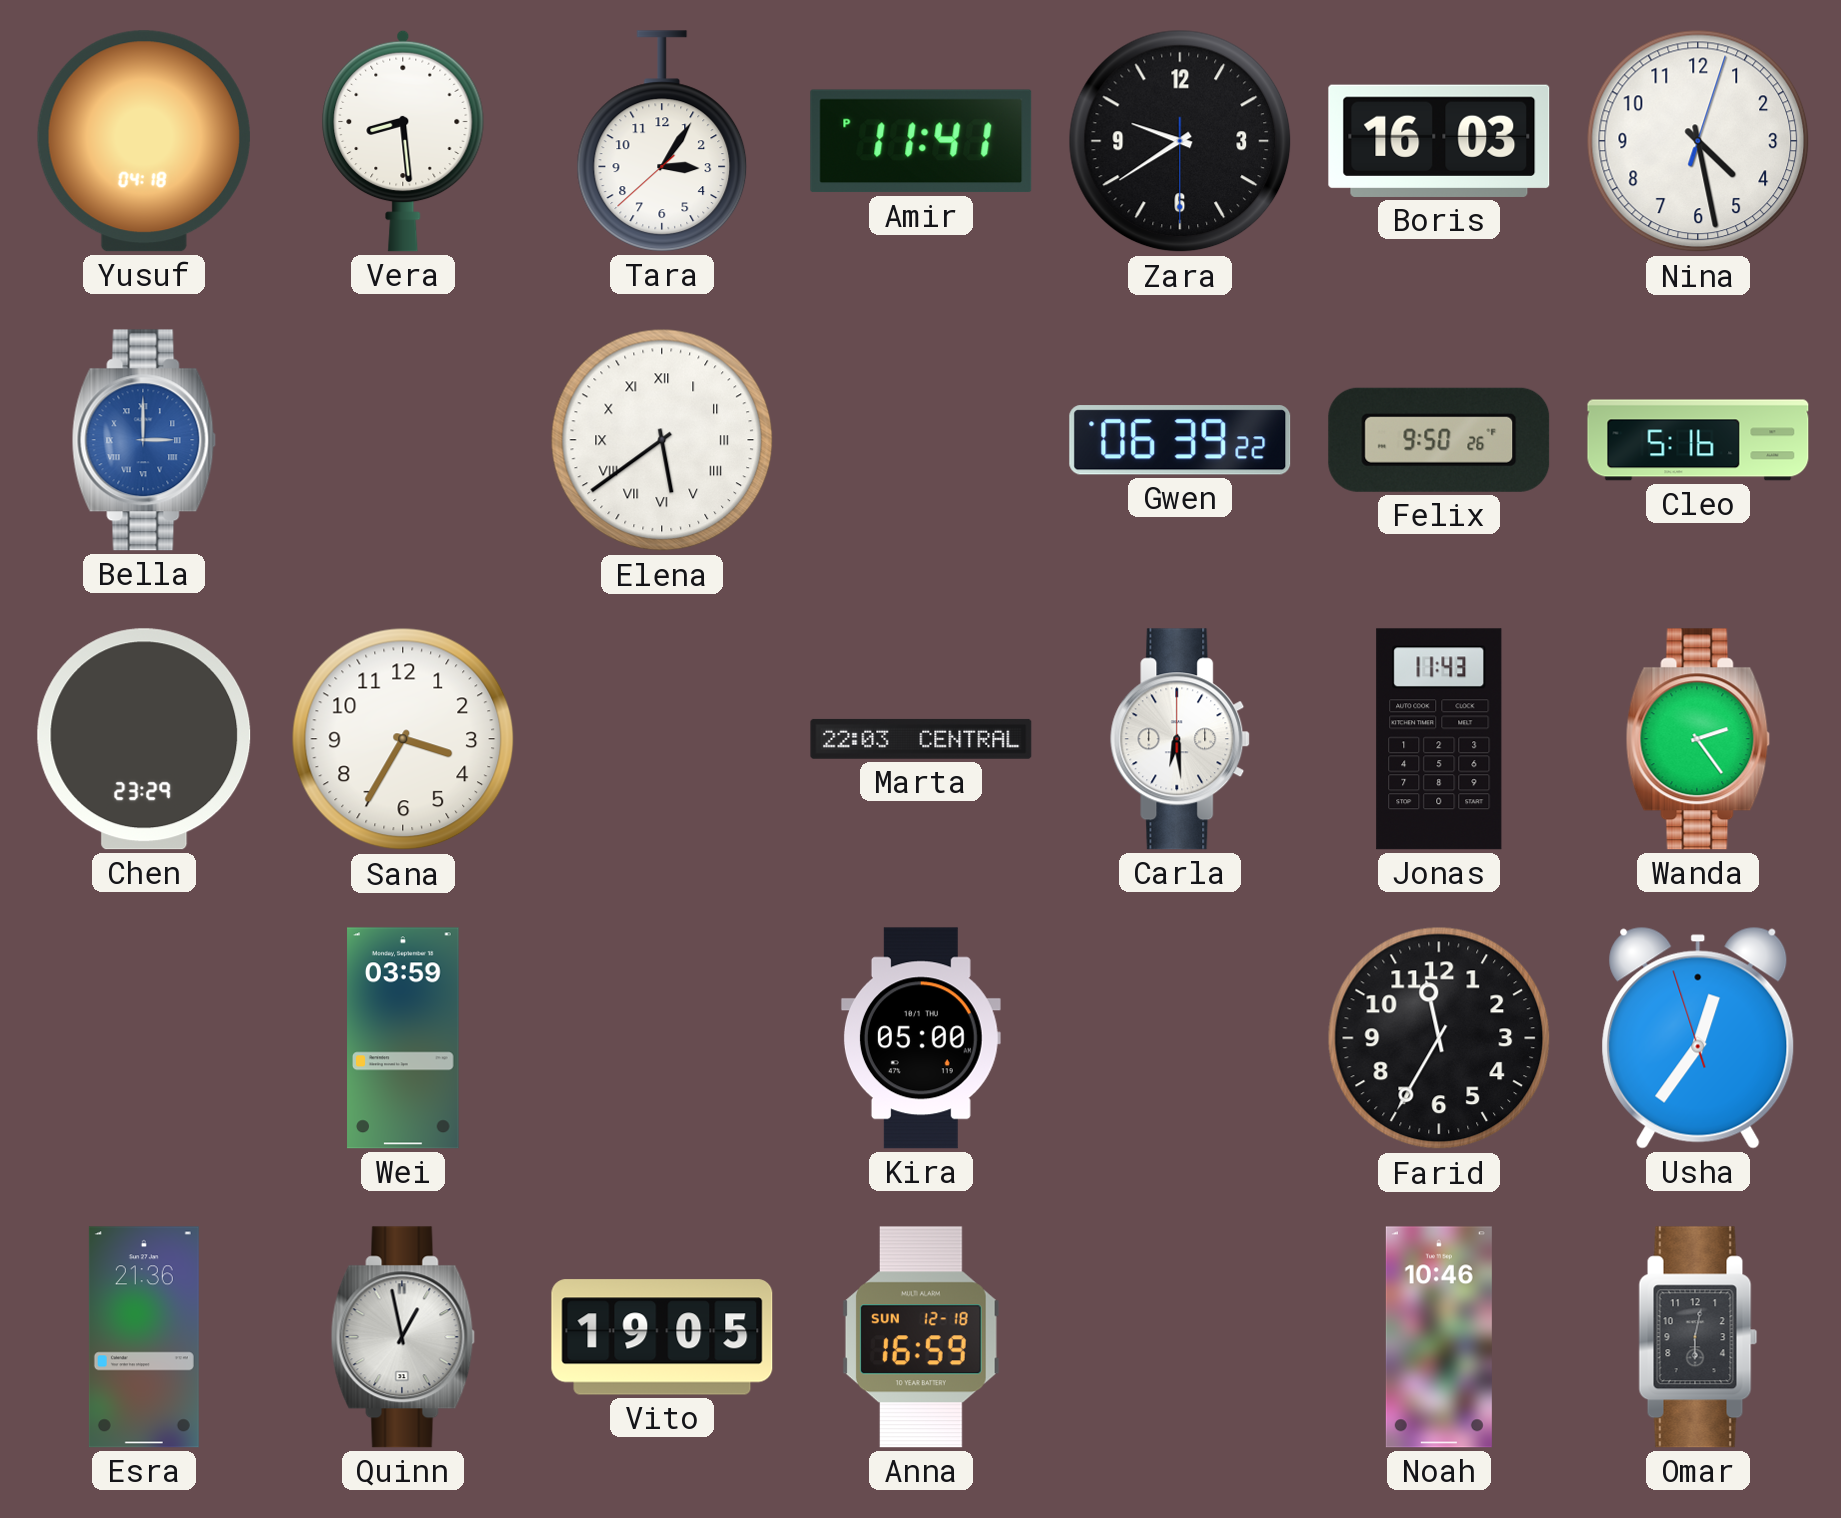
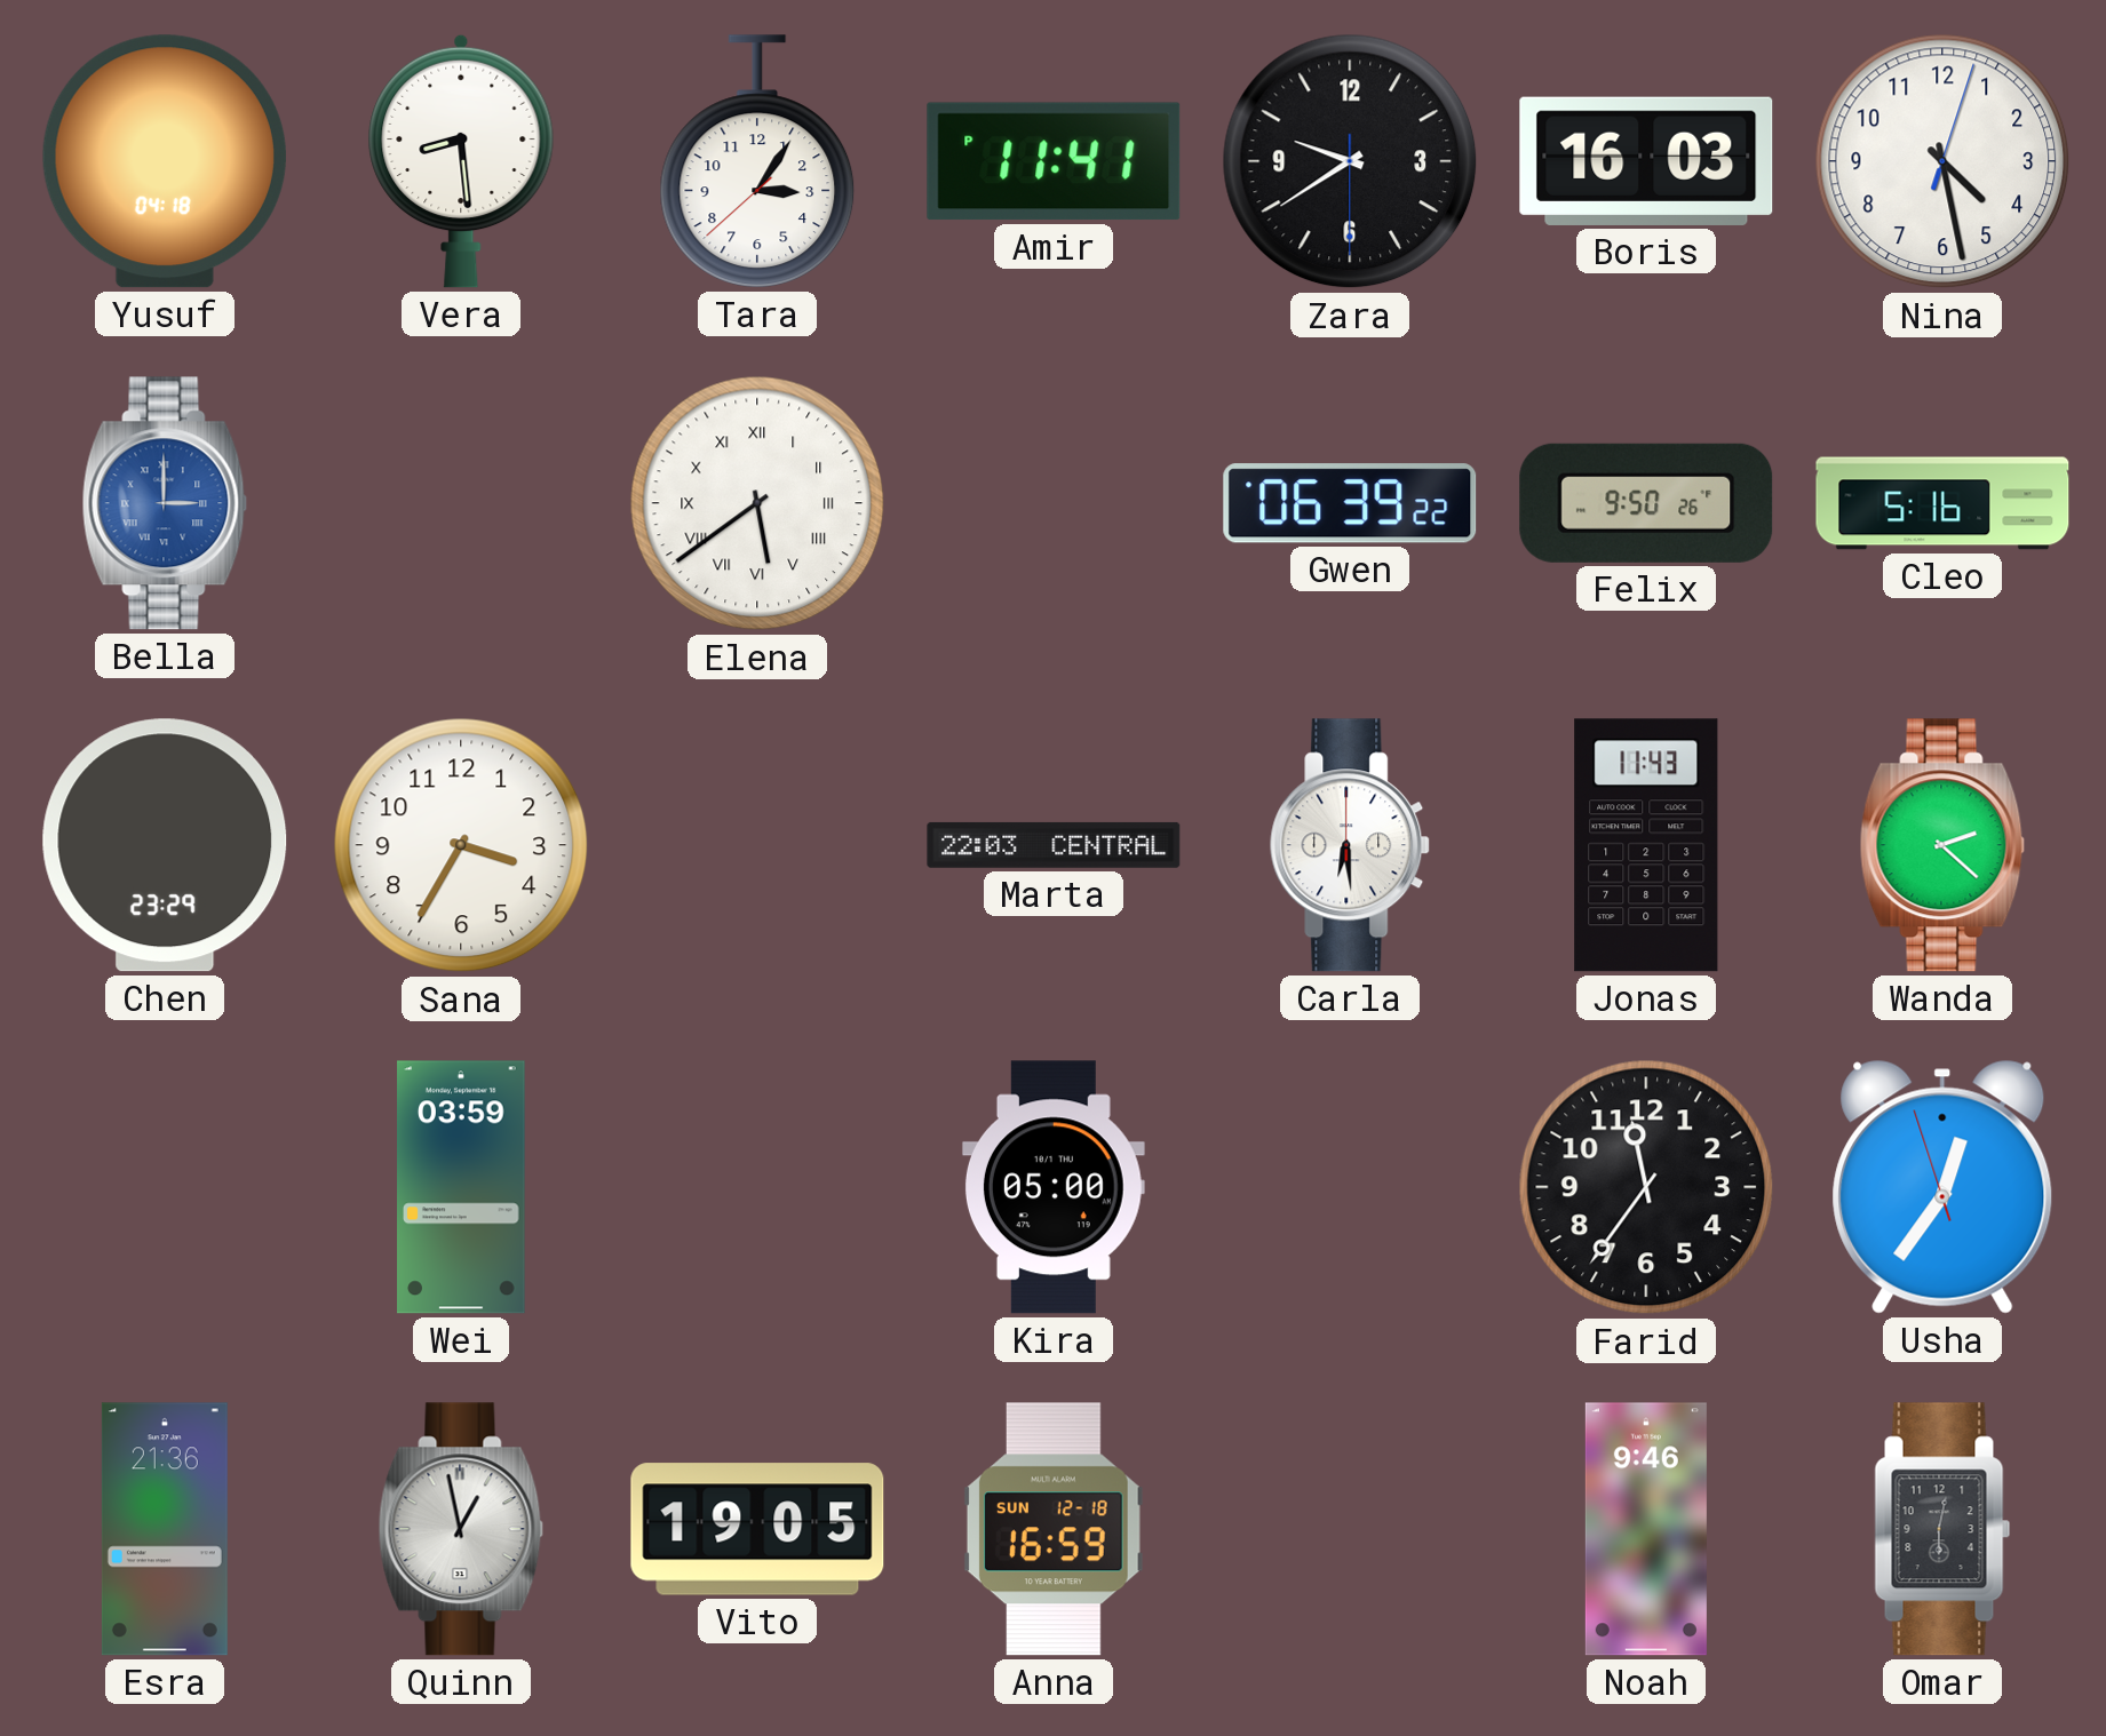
Wanda: 2:24 -> 2:22 (1942, 845)
Farid: 11:35 -> 11:36 (1646, 1187)
Noah: 10:46 -> 9:46 (1646, 1529)
